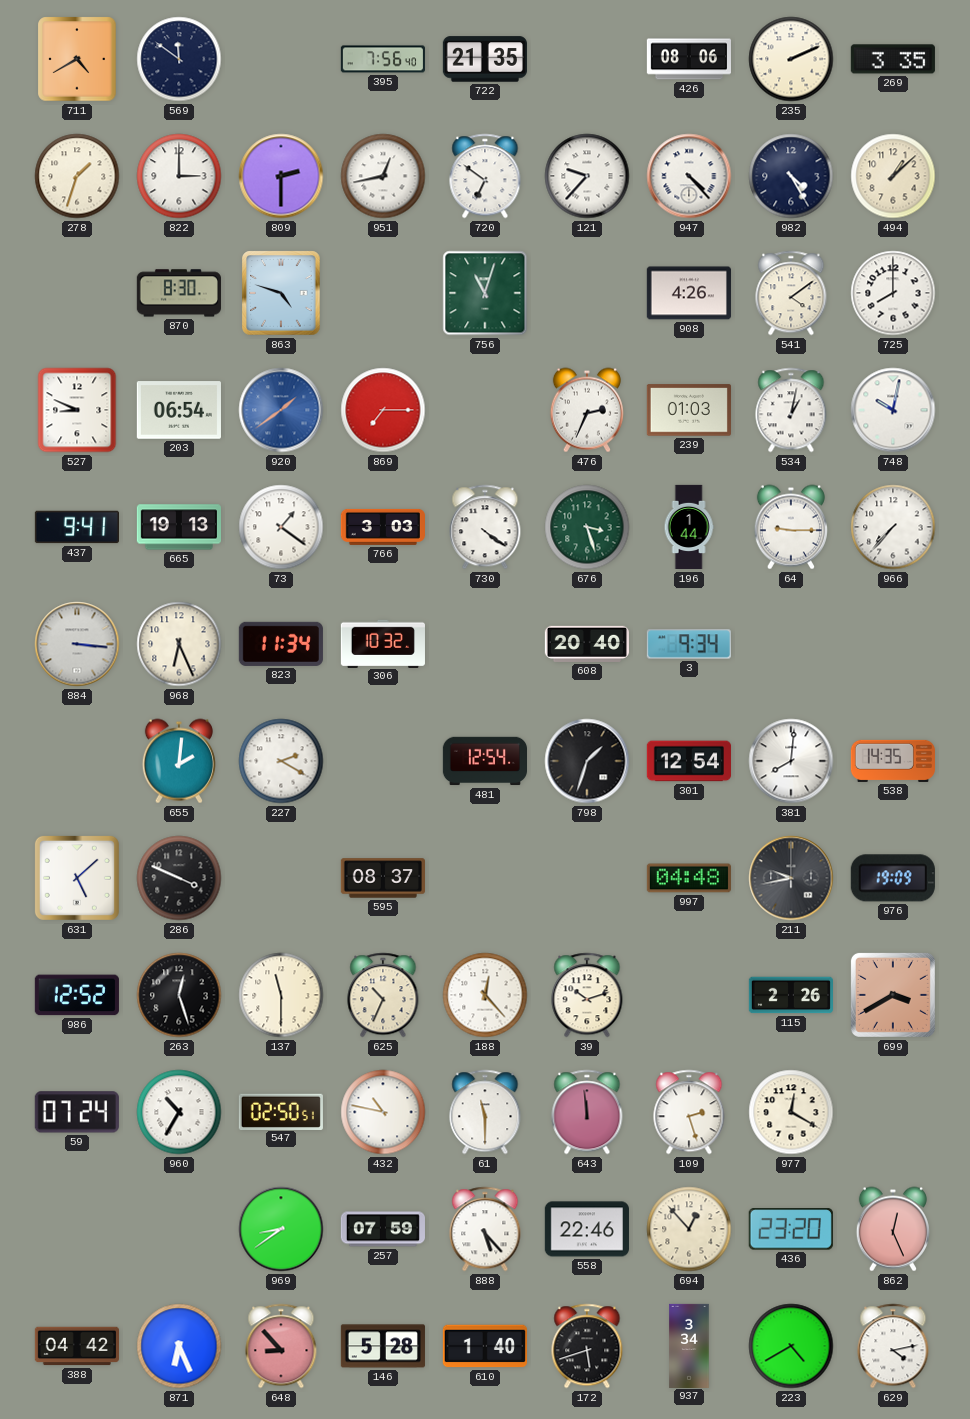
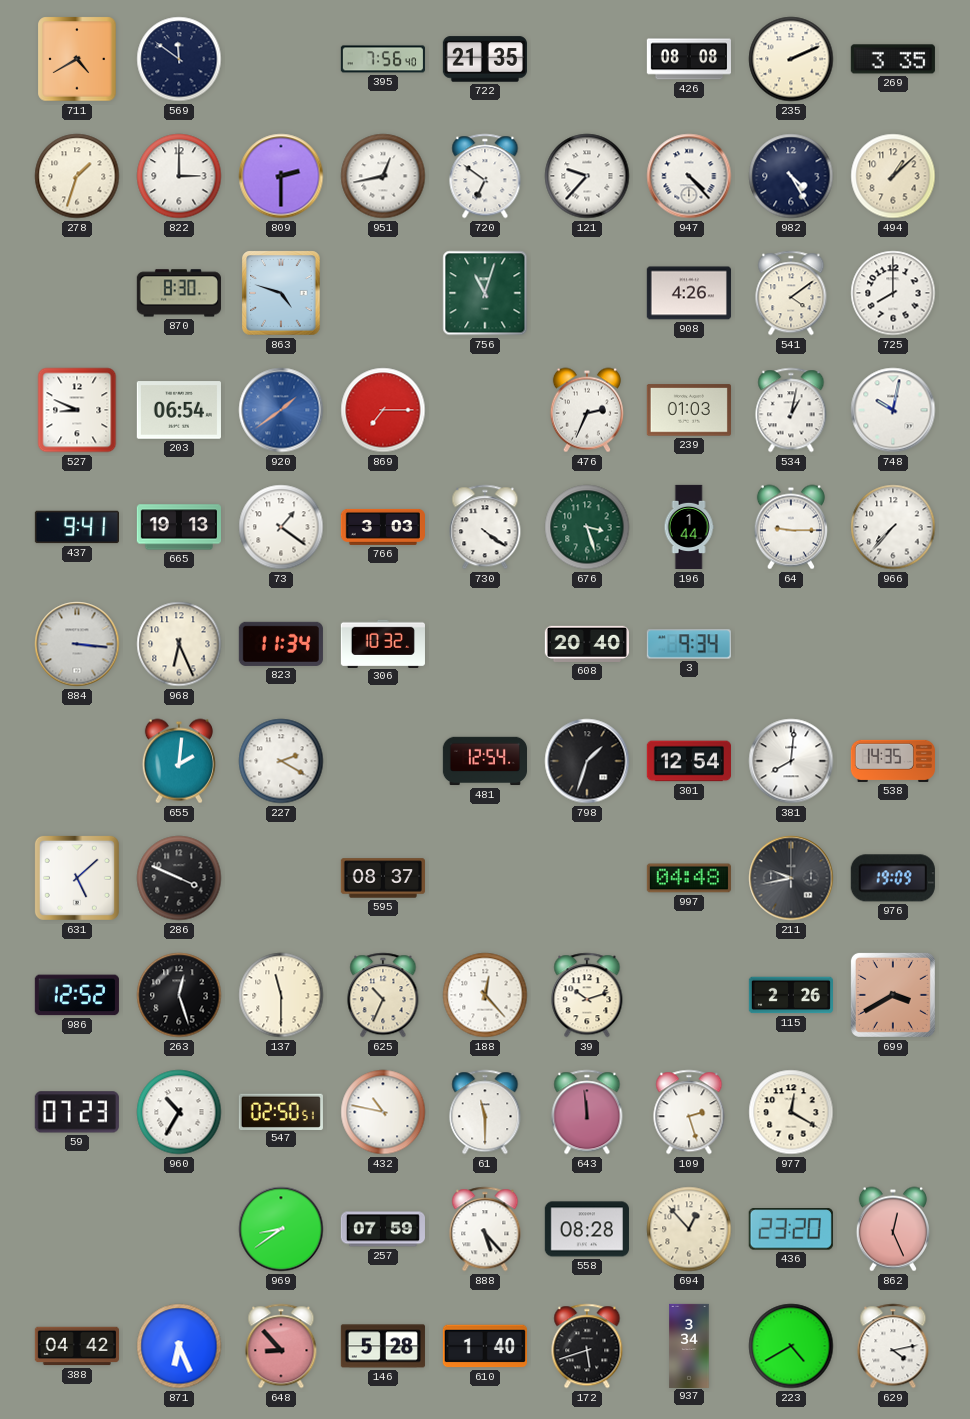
426: 08:06 -> 08:08 (689, 59)
59: 07:24 -> 07:23 (77, 1112)
558: 22:46 -> 08:28 (587, 1229)
